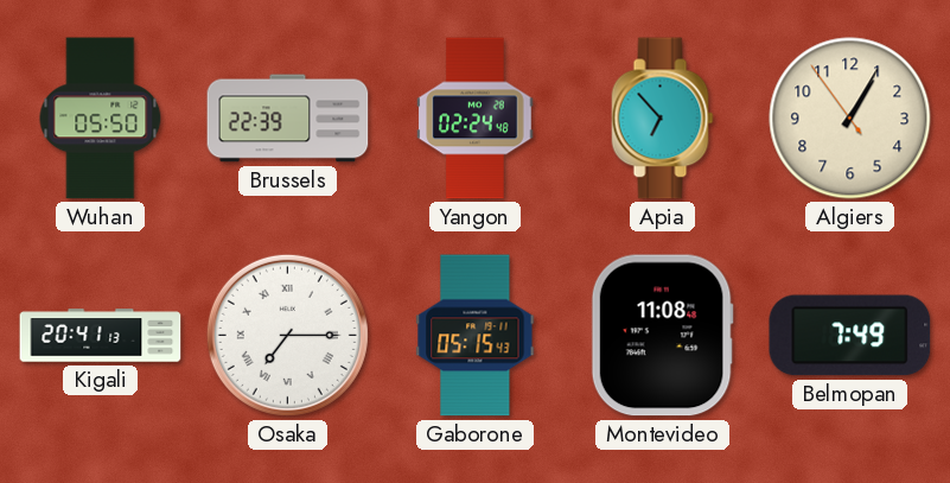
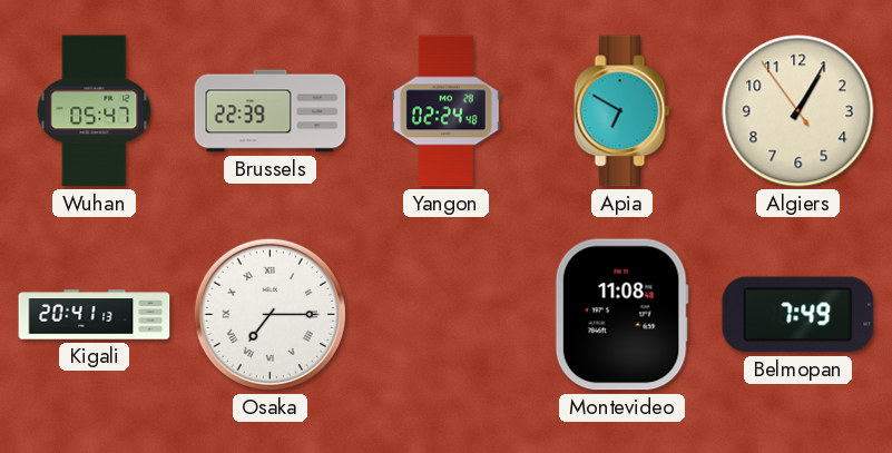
Wuhan: 05:50 -> 05:47 (95, 111)
Apia: 6:53 -> 6:50 (623, 111)
Gaborone: 05:15 -> none (476, 336)
